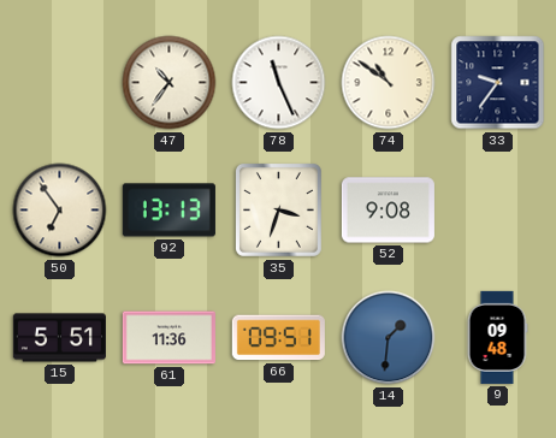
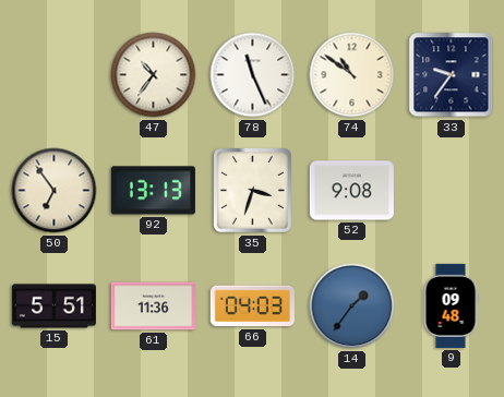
66: 09:51 -> 04:03 (252, 306)
14: 1:31 -> 1:36 (352, 306)
